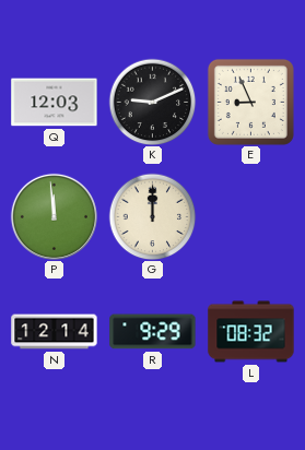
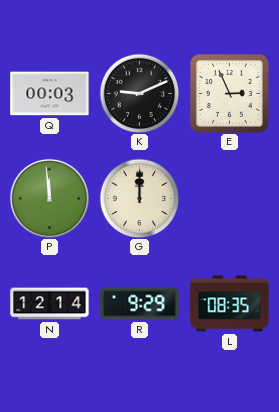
Q: 12:03 -> 00:03 (50, 94)
E: 8:56 -> 2:56 (229, 93)
L: 08:32 -> 08:35 (230, 304)
